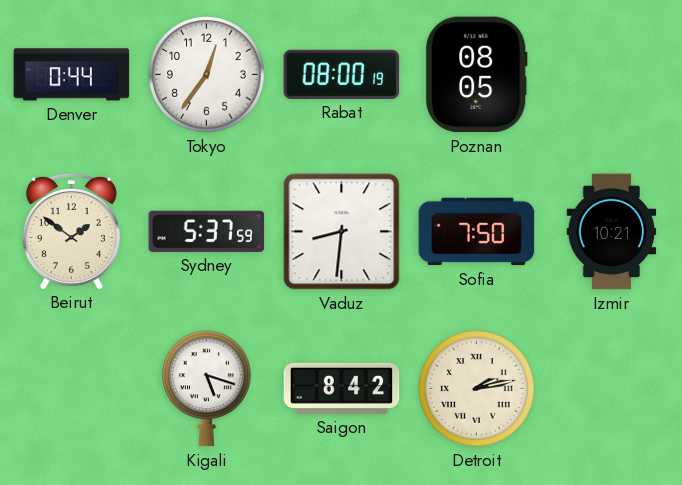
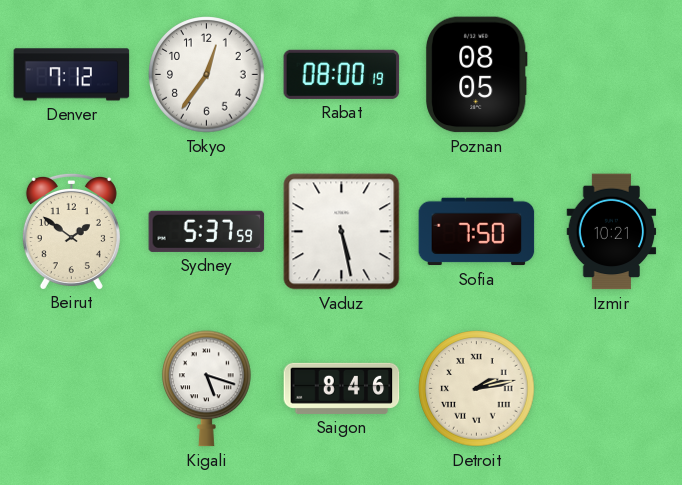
Denver: 0:44 -> 7:12 (72, 75)
Vaduz: 8:31 -> 5:28 (342, 232)
Saigon: 8:42 -> 8:46 (342, 388)
